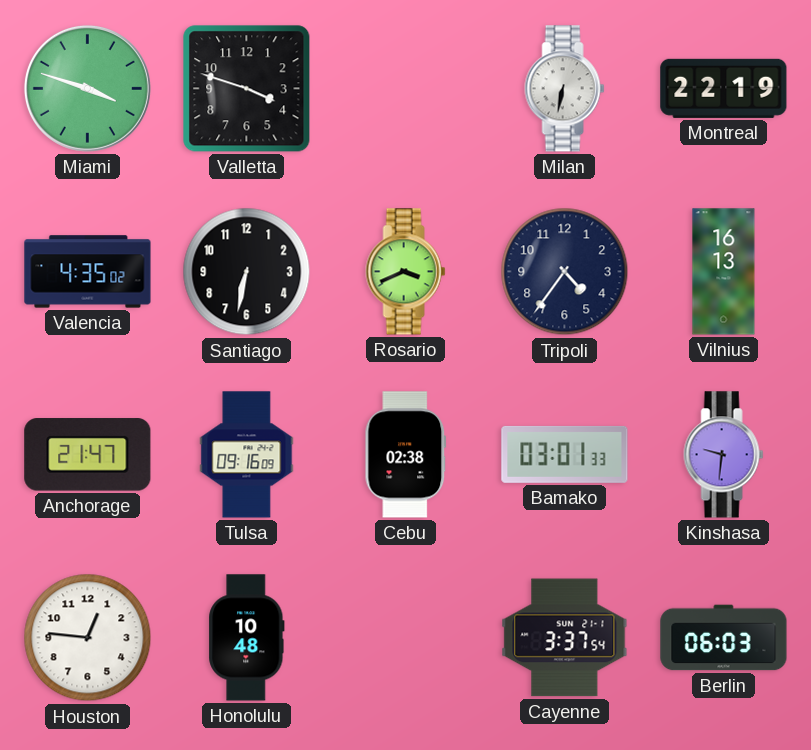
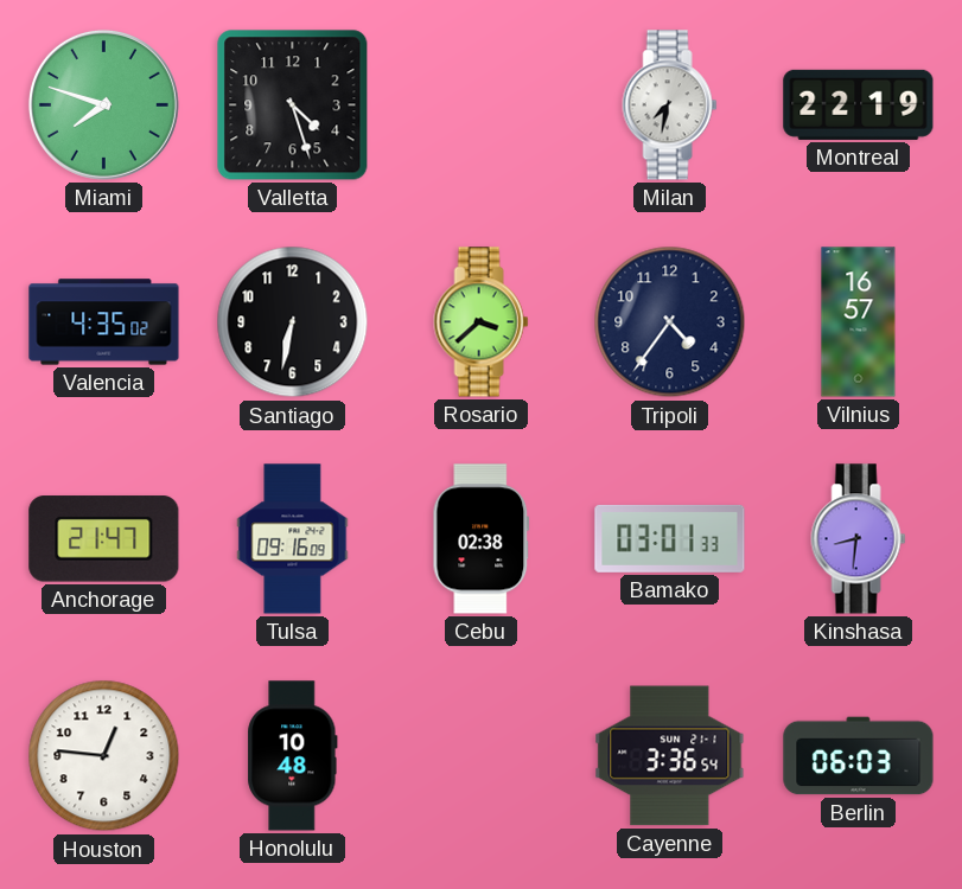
Miami: 3:48 -> 7:48 (103, 104)
Valletta: 3:48 -> 4:27 (293, 105)
Milan: 6:32 -> 7:32 (670, 105)
Rosario: 3:41 -> 3:38 (482, 322)
Vilnius: 16:13 -> 16:57 (859, 322)
Kinshasa: 9:31 -> 8:31 (859, 539)
Cayenne: 3:37 -> 3:36 (670, 756)
